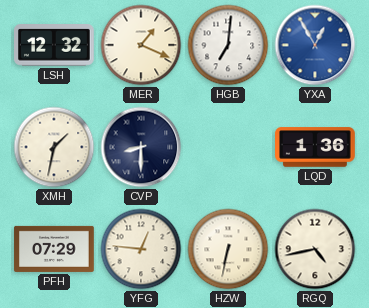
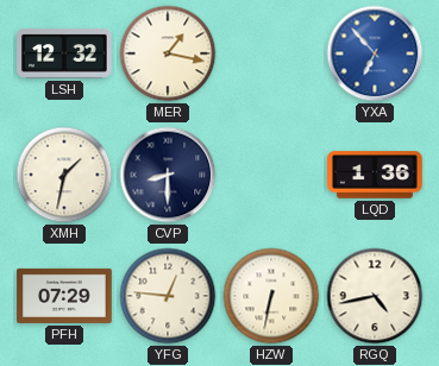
MER: 1:19 -> 1:17 (168, 53)
HGB: 7:01 -> none (228, 45)
YXA: 12:55 -> 6:53 (375, 53)
